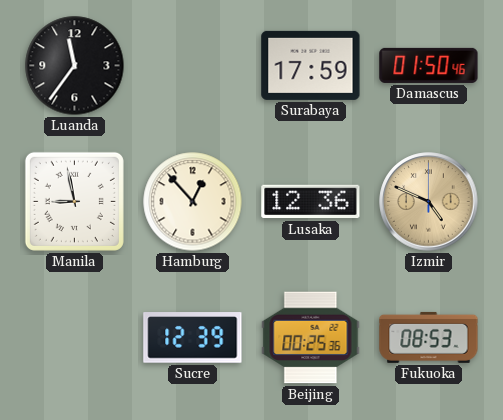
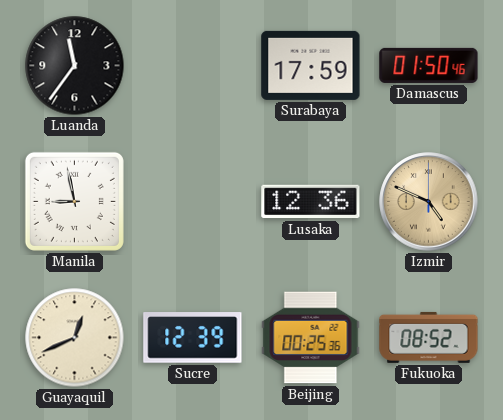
Hamburg: 12:53 -> none (193, 202)
Guayaquil: none -> 12:41 (75, 338)
Fukuoka: 08:53 -> 08:52 (429, 337)
